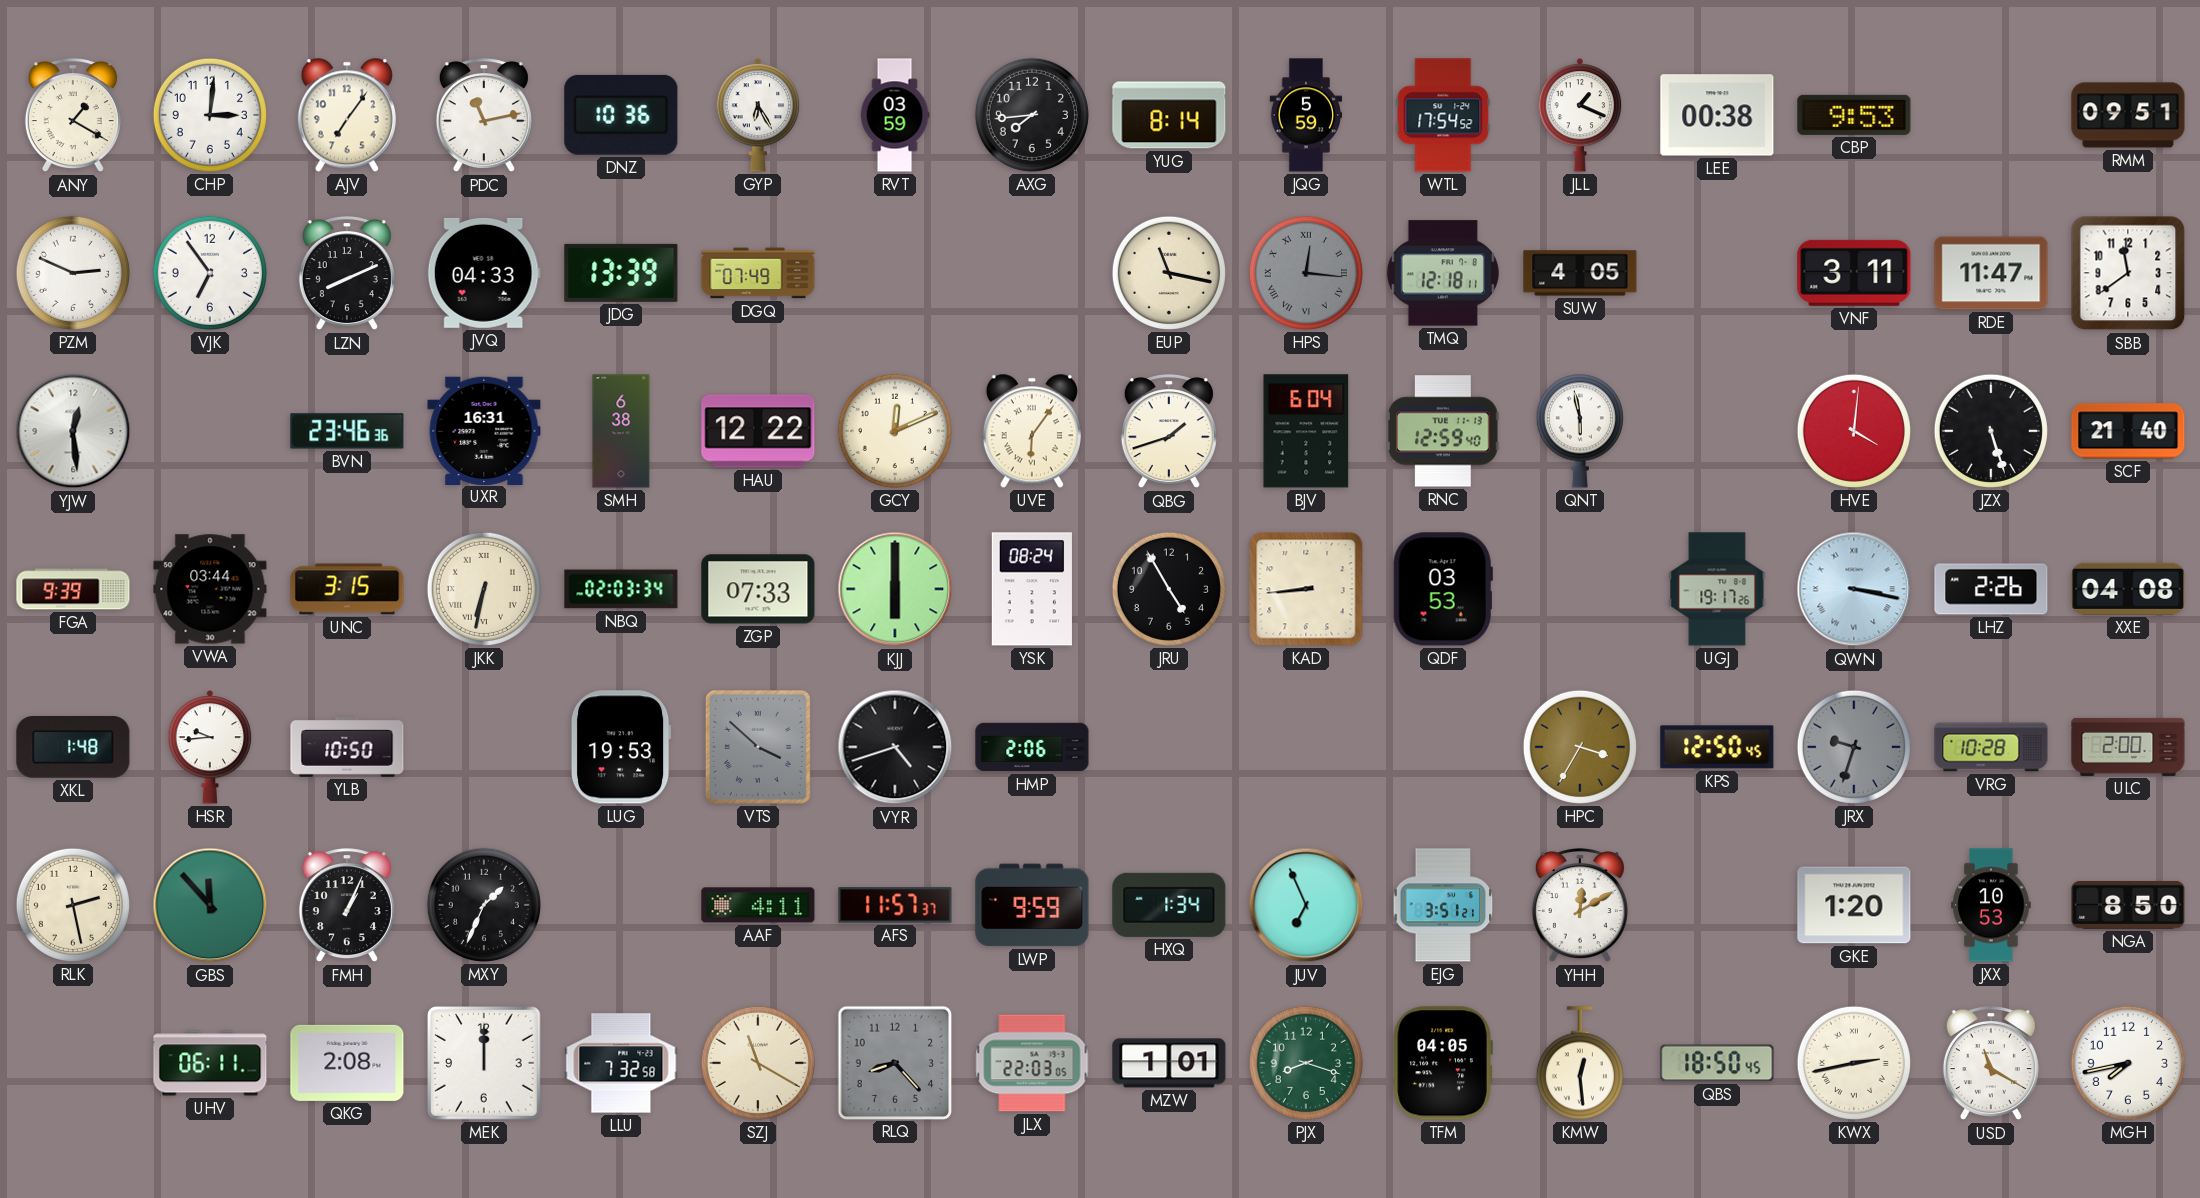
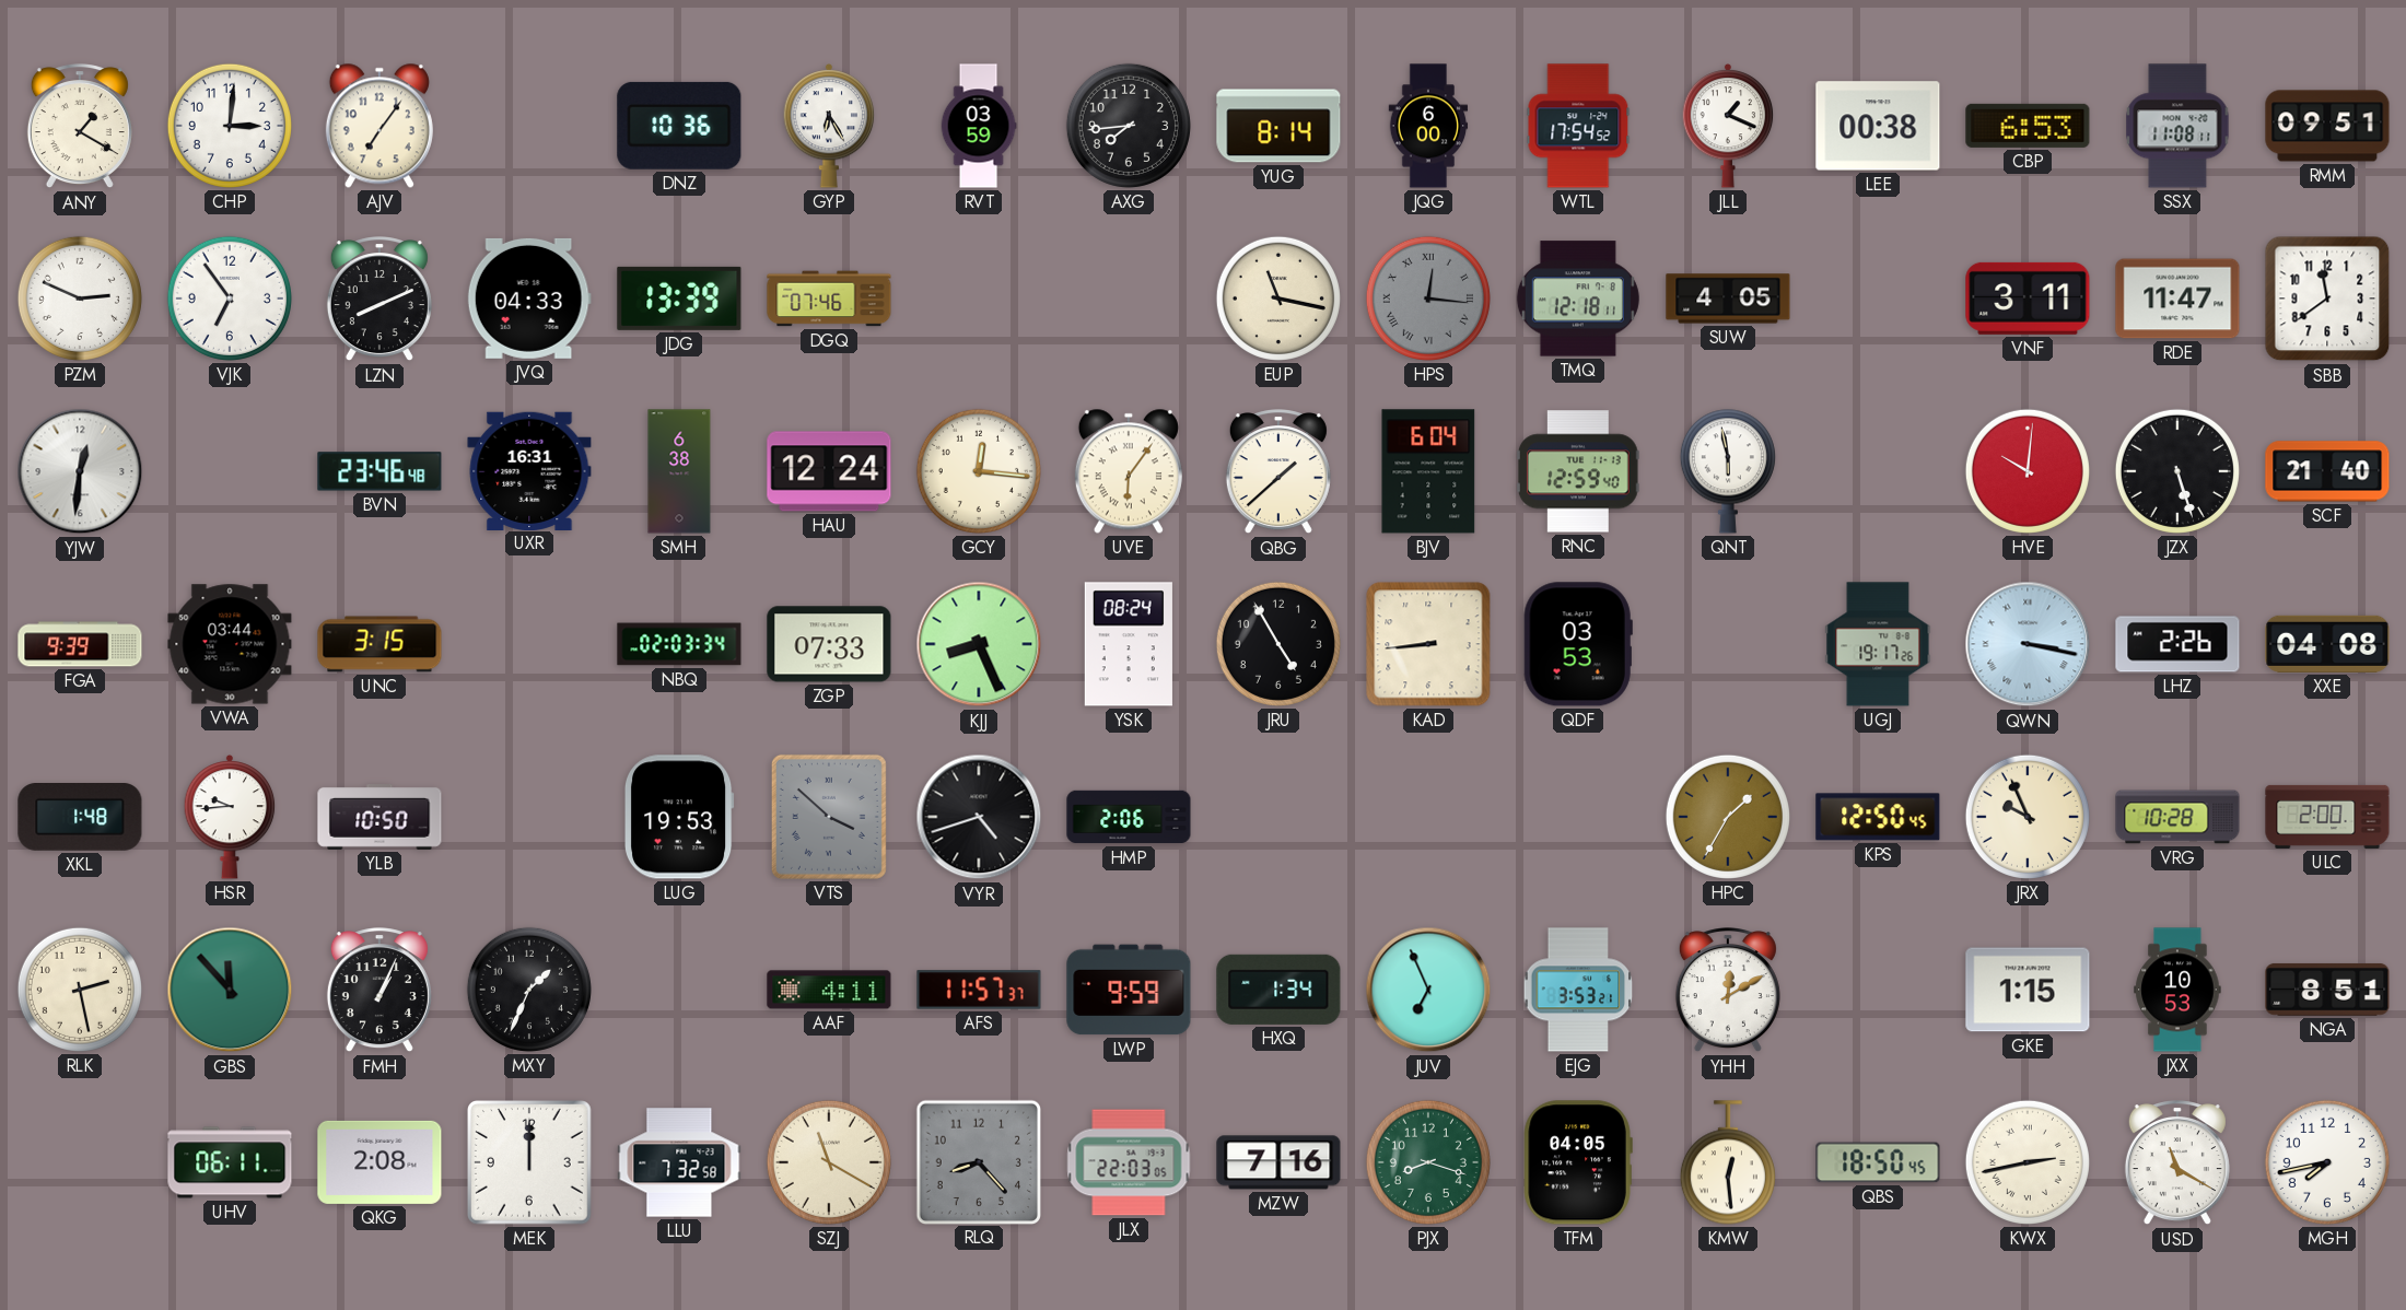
PDC: 11:13 -> none (484, 116)
JQG: 5:59 -> 6:00 (1428, 126)
CBP: 9:53 -> 6:53 (2028, 126)
SSX: none -> 11:08 (2177, 126)
DGQ: 07:49 -> 07:46 (829, 299)
YJW: 12:29 -> 12:31 (80, 471)
BVN: 23:46:36 -> 23:46:48 (379, 471)
HAU: 12:22 -> 12:24 (829, 471)
GCY: 12:11 -> 12:16 (979, 471)
QBG: 1:42 -> 1:38 (1278, 472)
HVE: 4:01 -> 10:01 (2028, 471)
JKK: 6:32 -> none (484, 589)
KJJ: 6:00 -> 8:26 (979, 644)
HPC: 3:35 -> 1:35 (1728, 817)
JRX: 9:33 -> 9:56 (2028, 817)
JRX dial: grey -> cream (2028, 817)
EJG: 3:51 -> 3:53 (1578, 990)
GKE: 1:20 -> 1:15 (2028, 990)
NGA: 8:50 -> 8:51 (2327, 990)
MZW: 1:01 -> 7:16 (1278, 1162)
